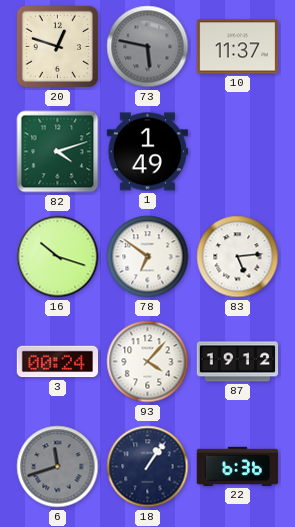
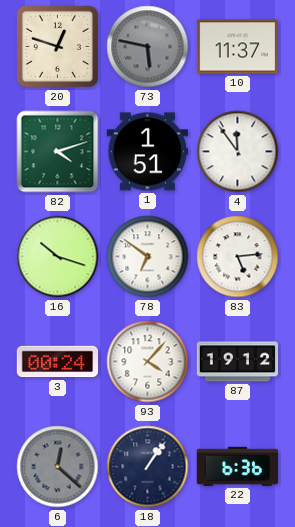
1: 1:49 -> 1:51 (147, 152)
4: none -> 11:54 (238, 152)
6: 11:42 -> 12:22 (58, 467)
